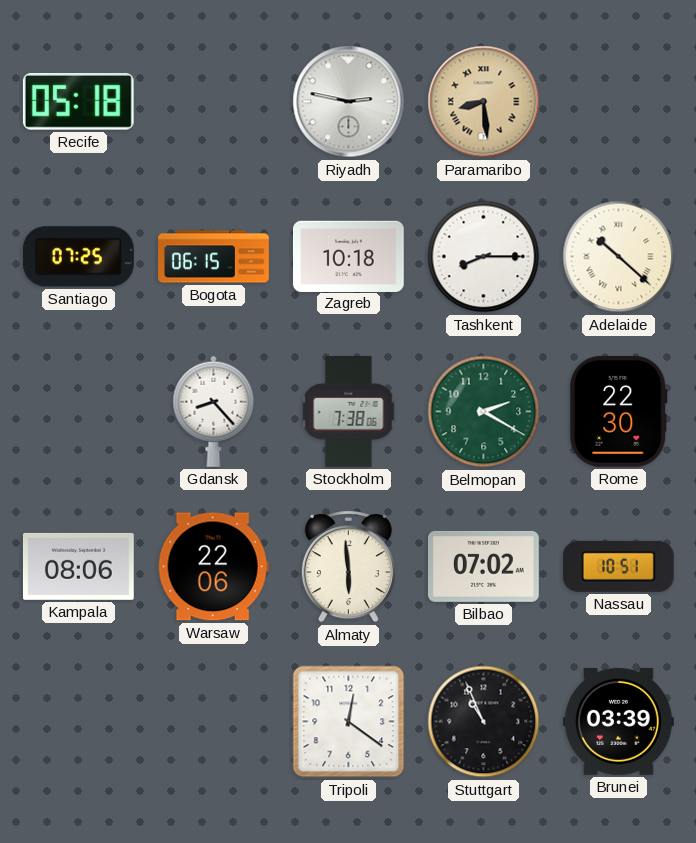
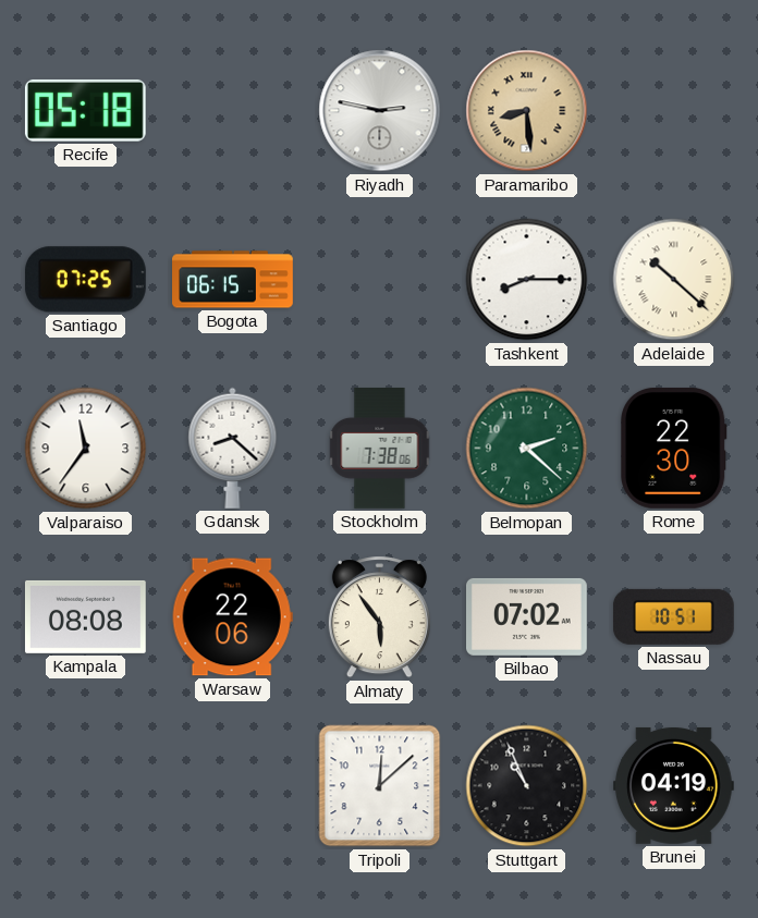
Zagreb: 10:18 -> none (348, 256)
Valparaiso: none -> 11:36 (86, 449)
Gdansk: 8:23 -> 8:22 (233, 448)
Belmopan: 2:20 -> 2:22 (527, 449)
Kampala: 08:06 -> 08:08 (85, 616)
Almaty: 5:59 -> 5:54 (379, 617)
Tripoli: 12:21 -> 12:08 (380, 786)
Brunei: 03:39 -> 04:19 (674, 785)
